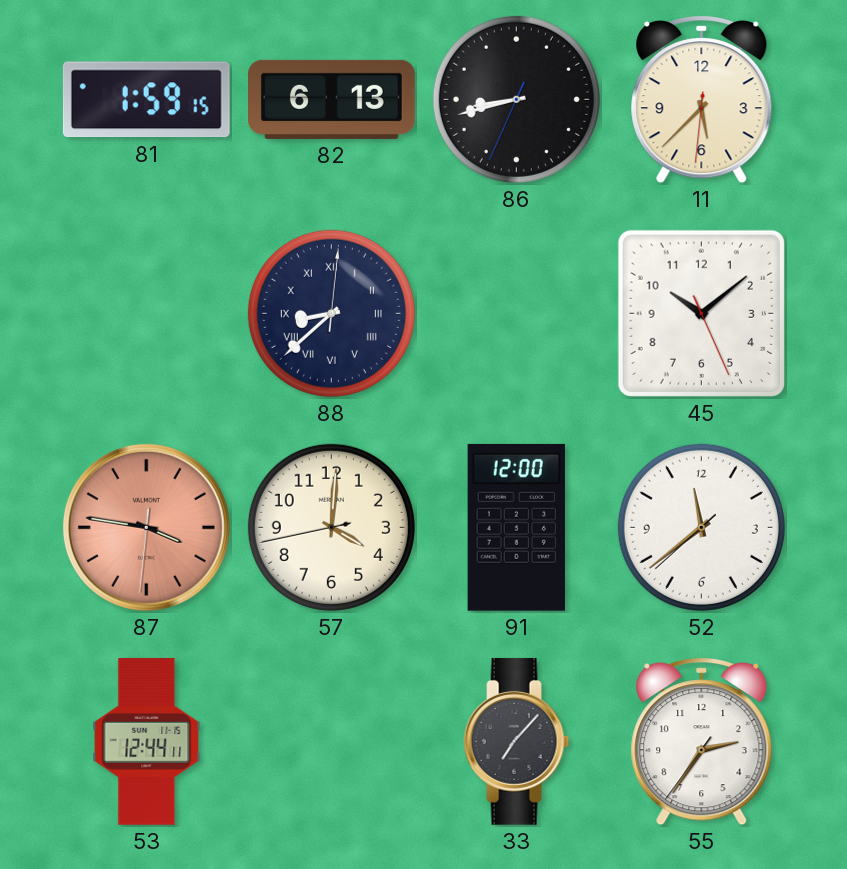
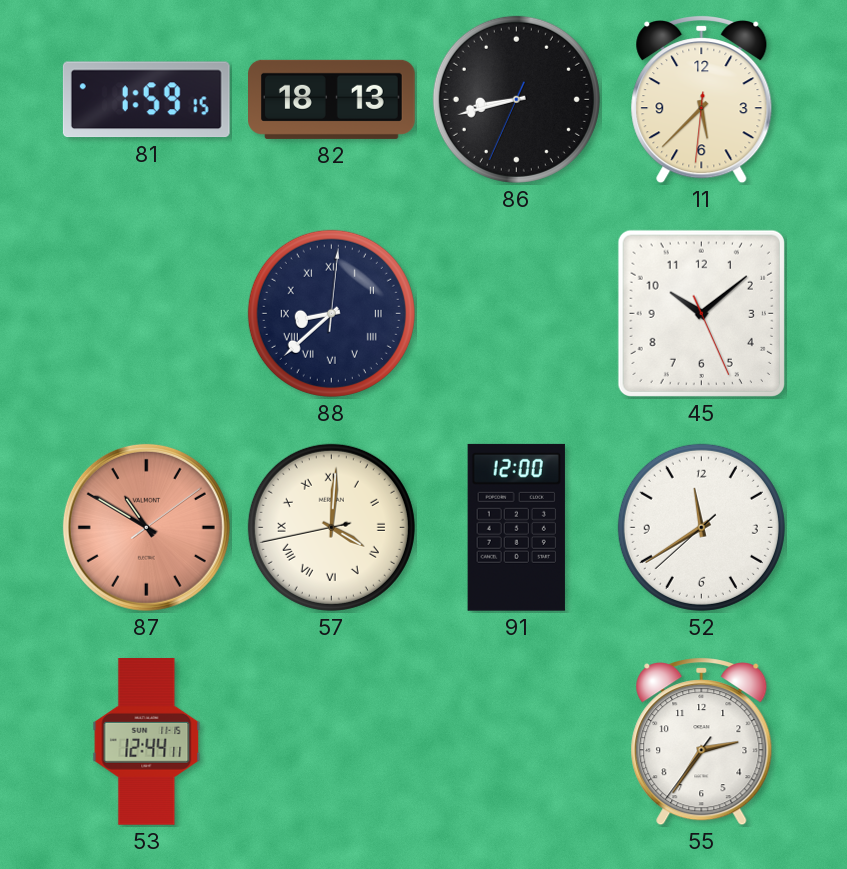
82: 6:13 -> 18:13 (332, 99)
87: 3:46 -> 10:50 (146, 527)
57 numerals: Arabic -> Roman (331, 527)
52: 11:38 -> 11:39 (701, 527)
33: 7:07 -> none (517, 741)
